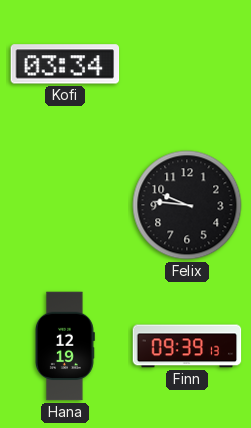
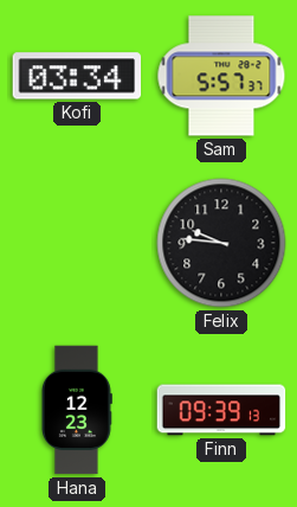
Sam: none -> 5:57 (221, 76)
Hana: 12:19 -> 12:23 (77, 410)
